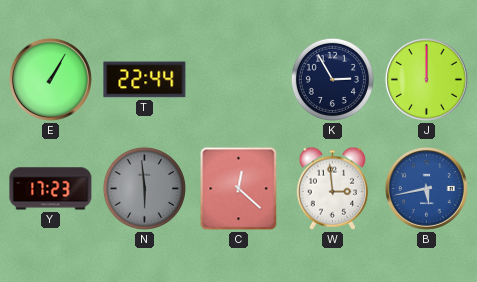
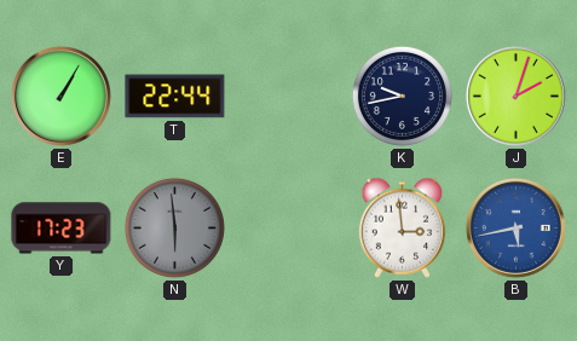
K: 2:55 -> 9:43 (402, 96)
J: 12:00 -> 2:03 (515, 96)
C: 12:22 -> none (239, 189)
